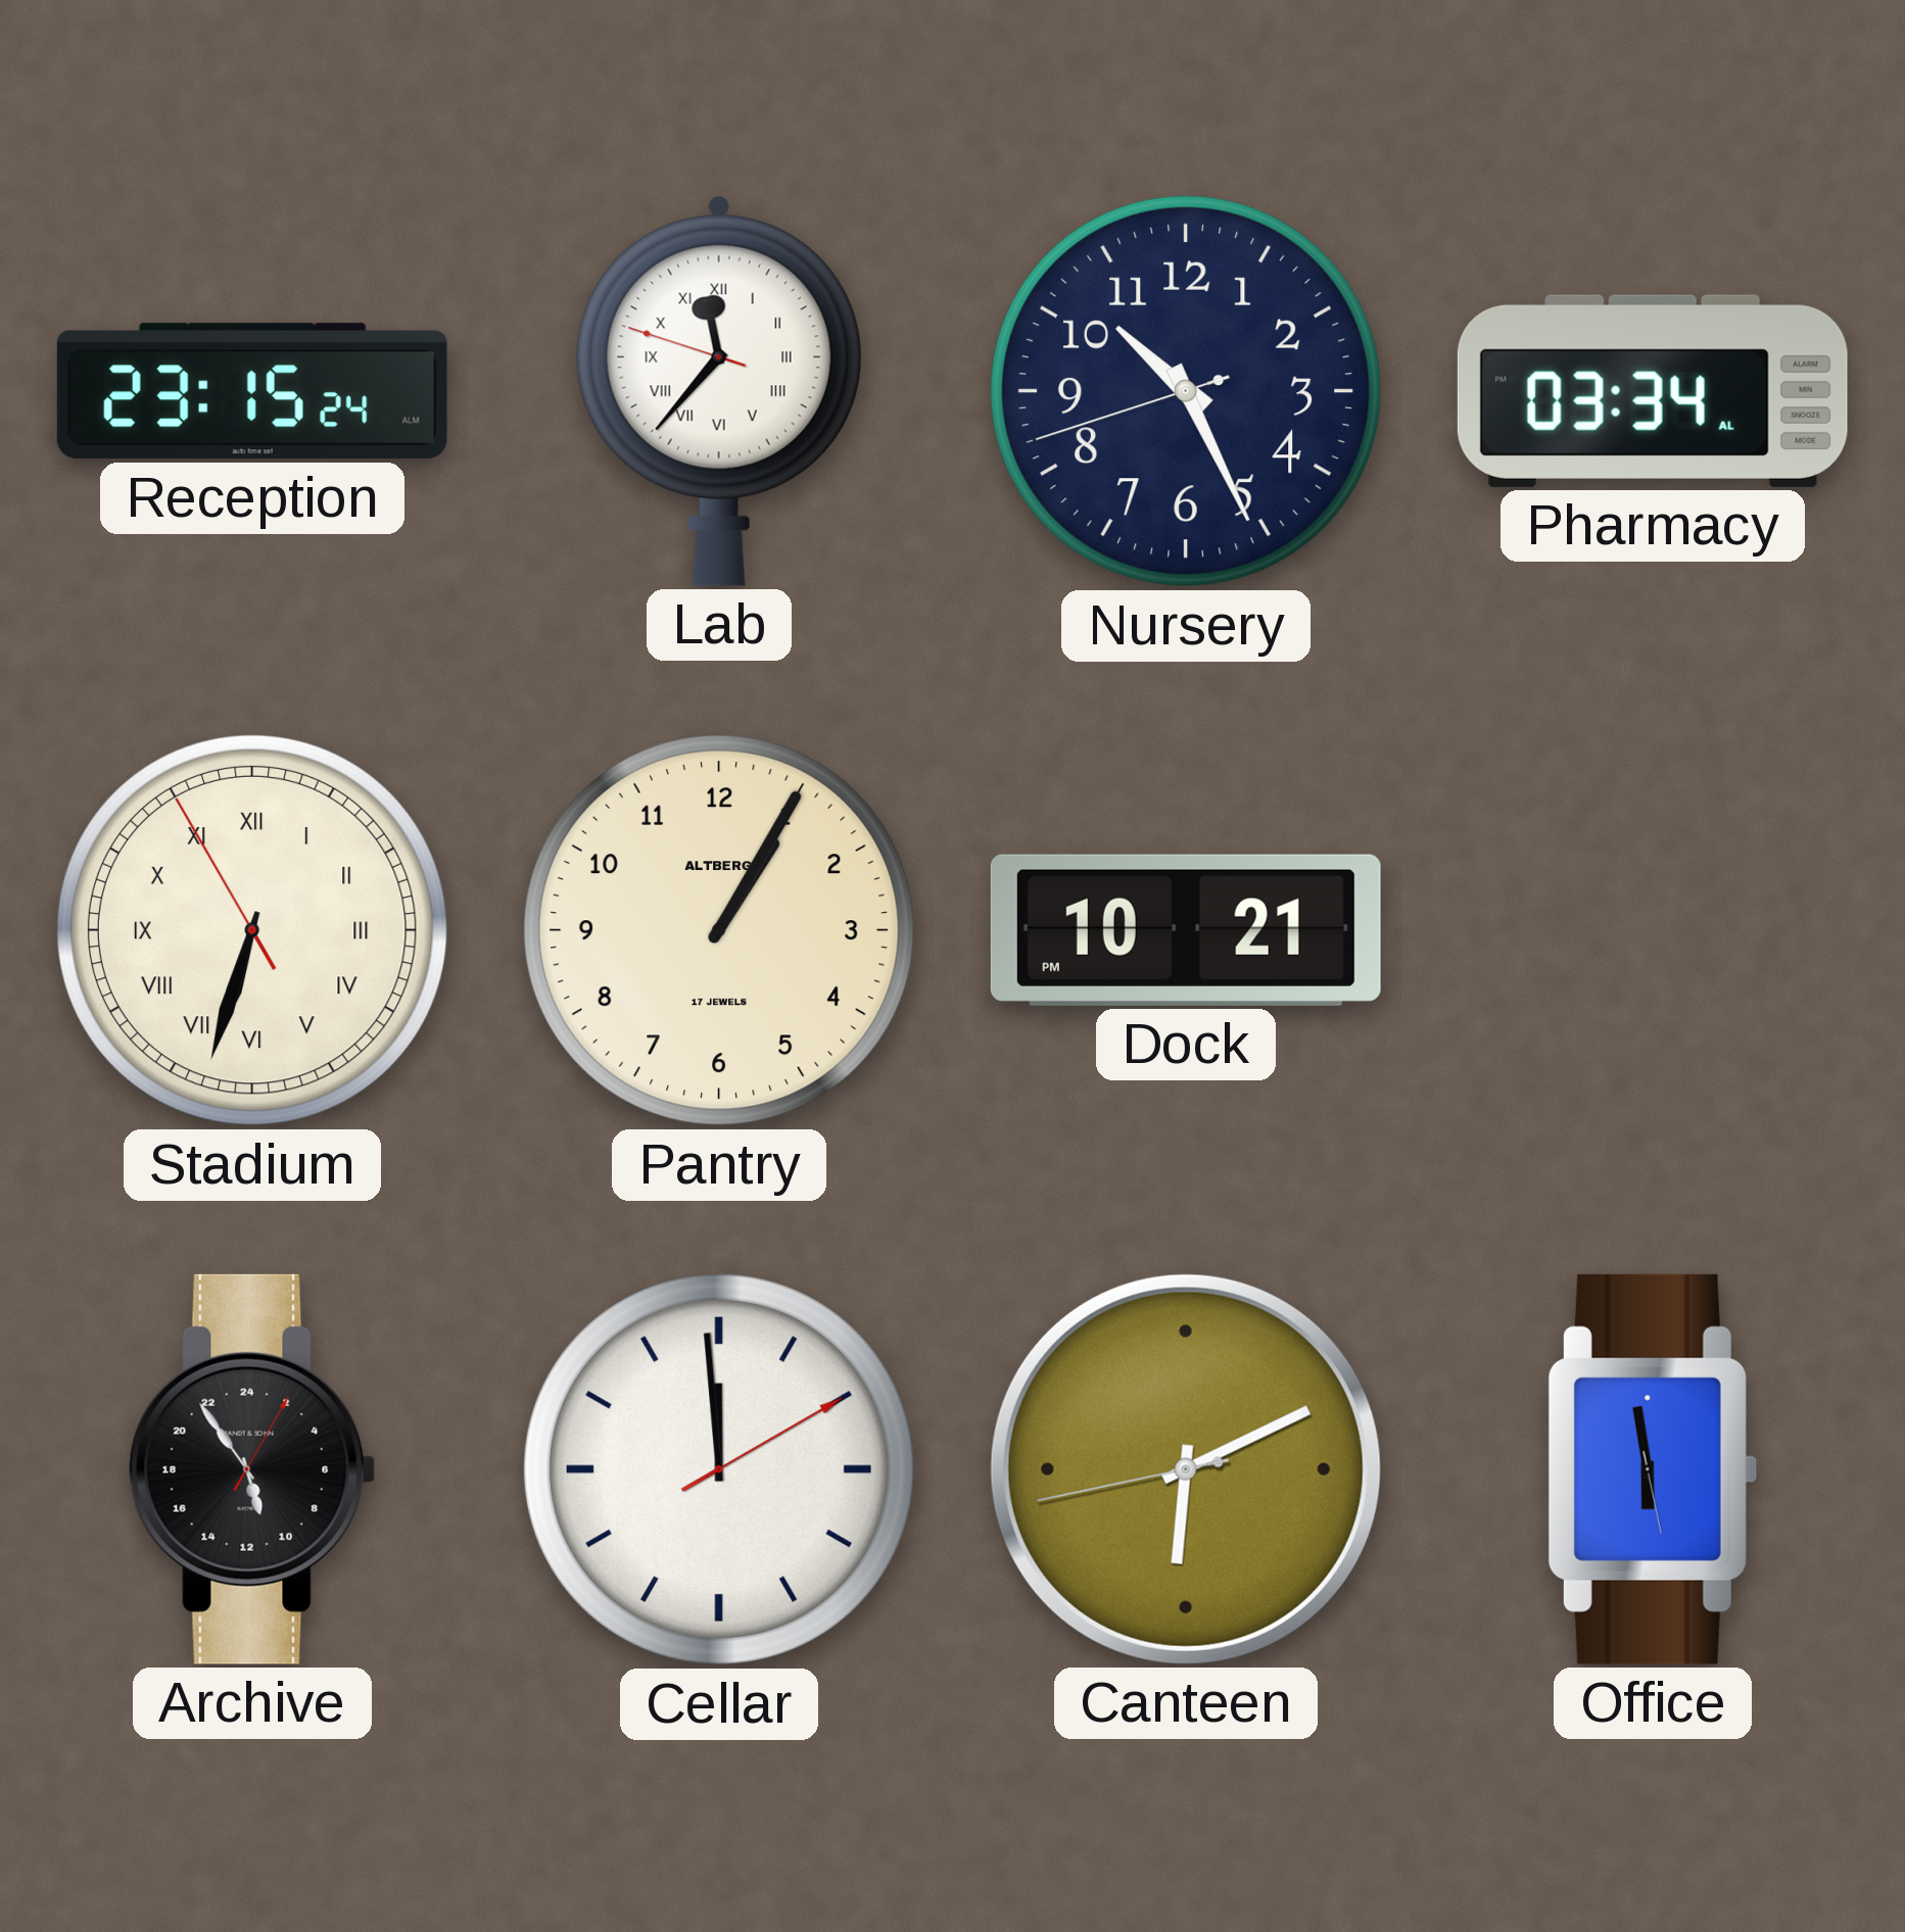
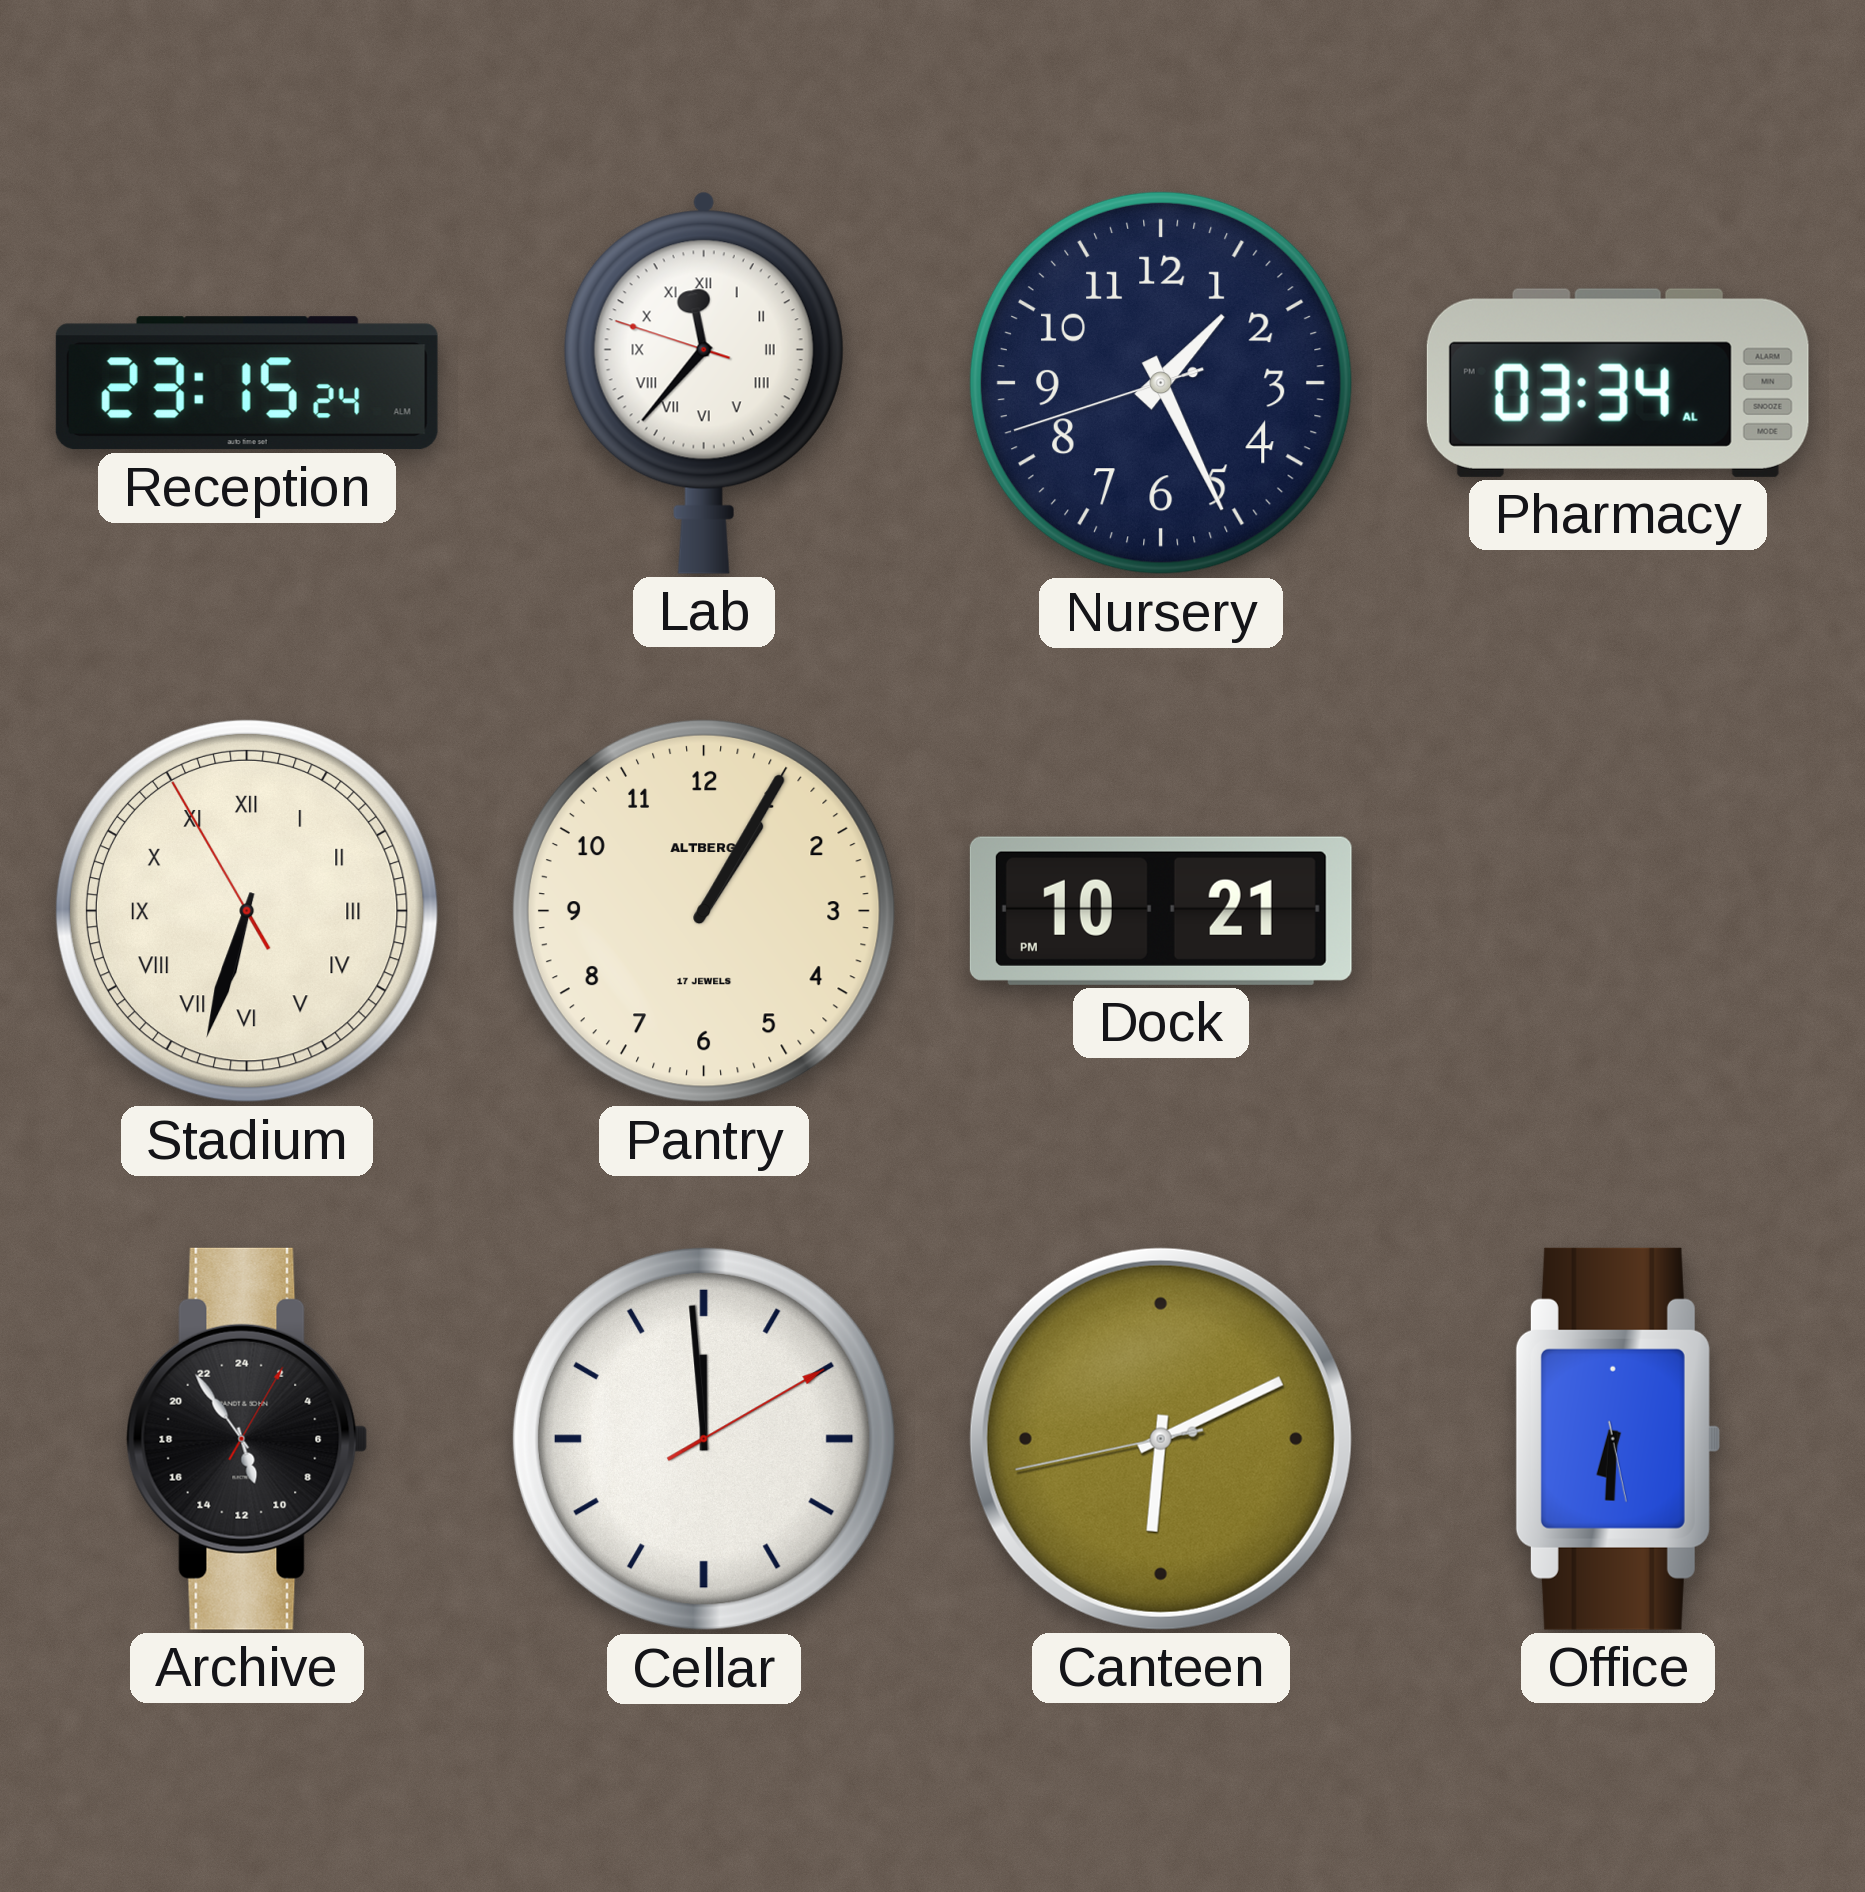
Nursery: 10:25 -> 1:25 (1161, 383)
Office: 5:58 -> 6:30 (1618, 1439)
